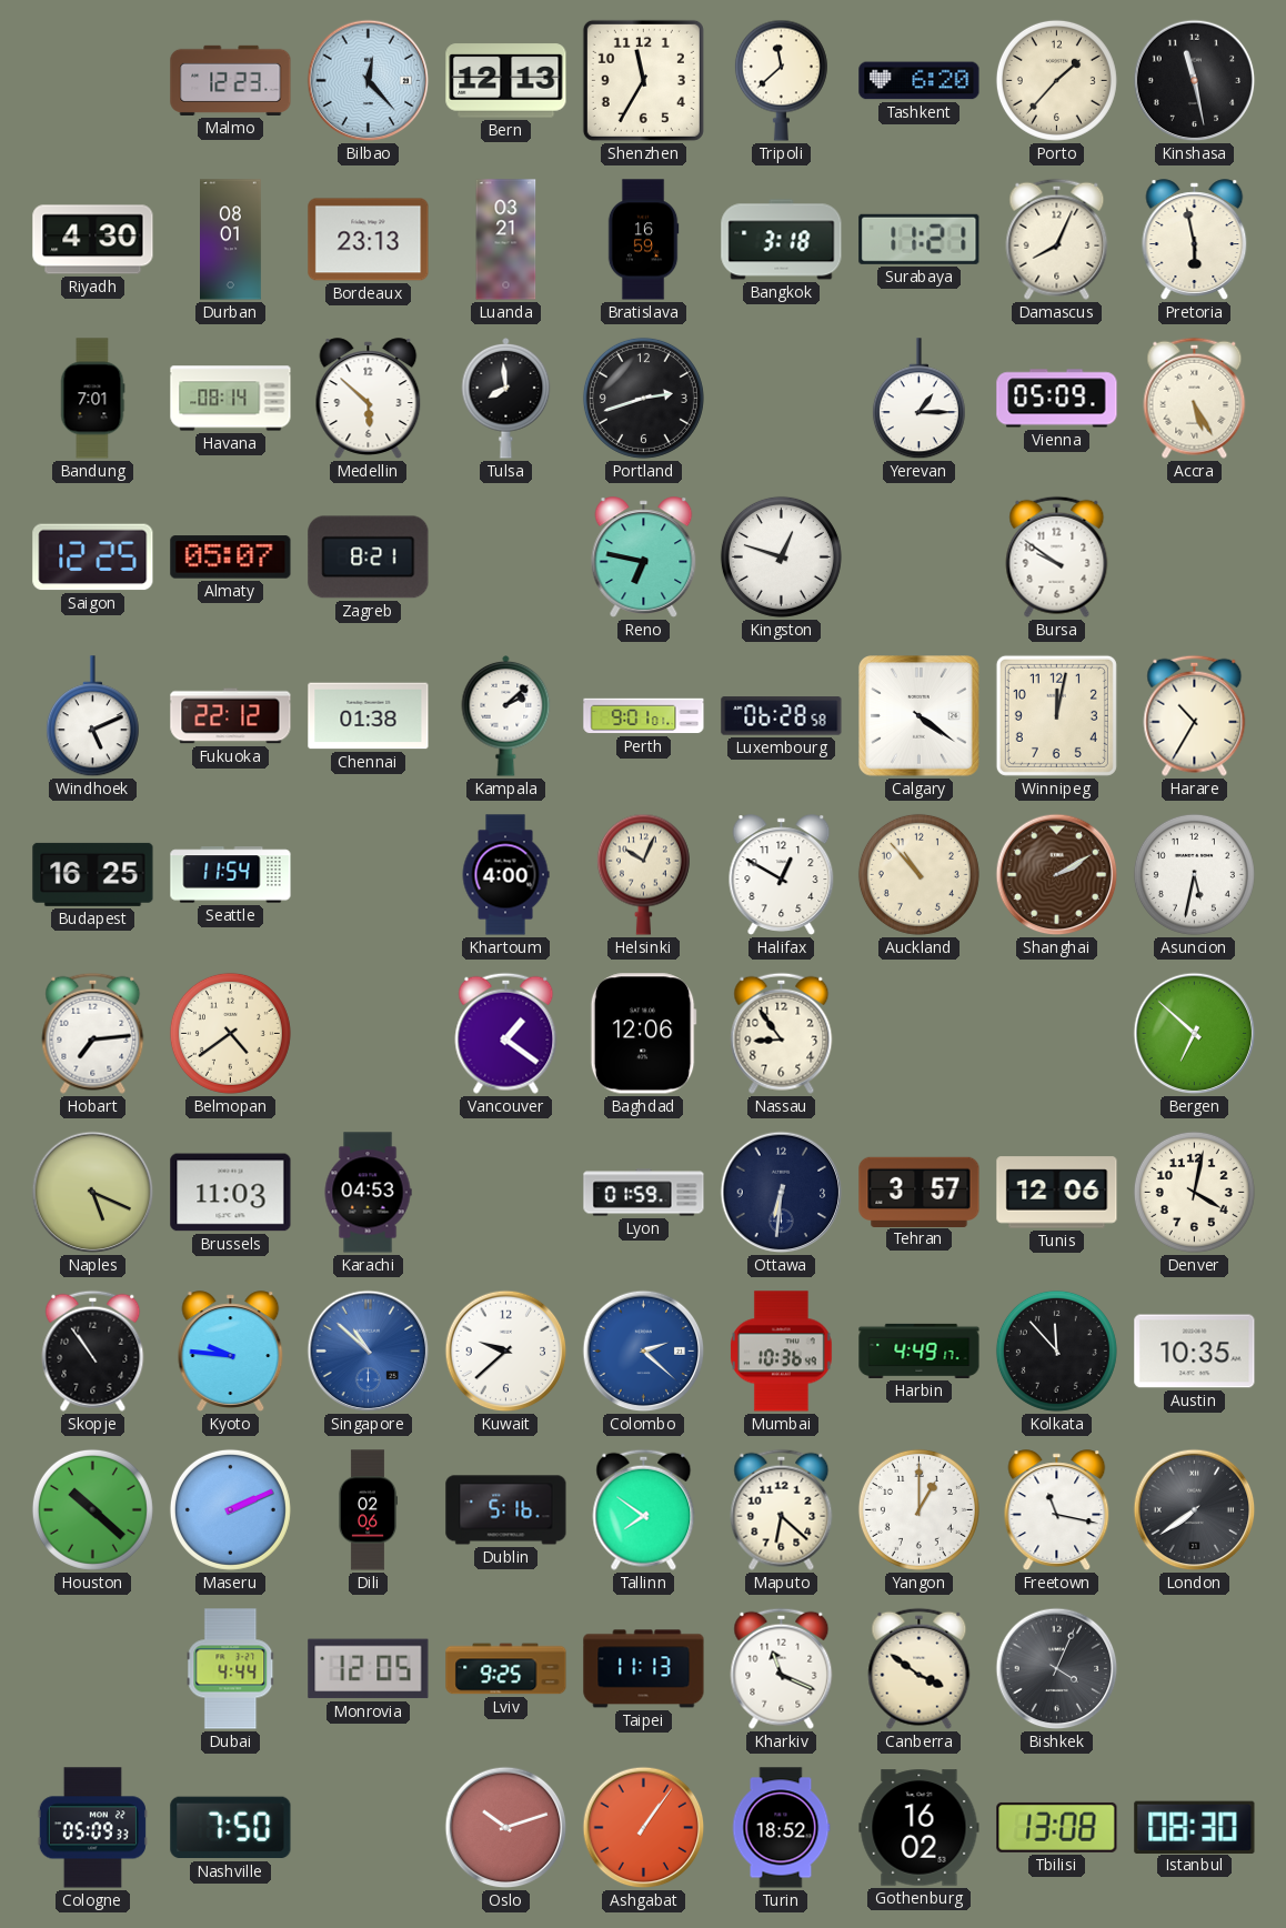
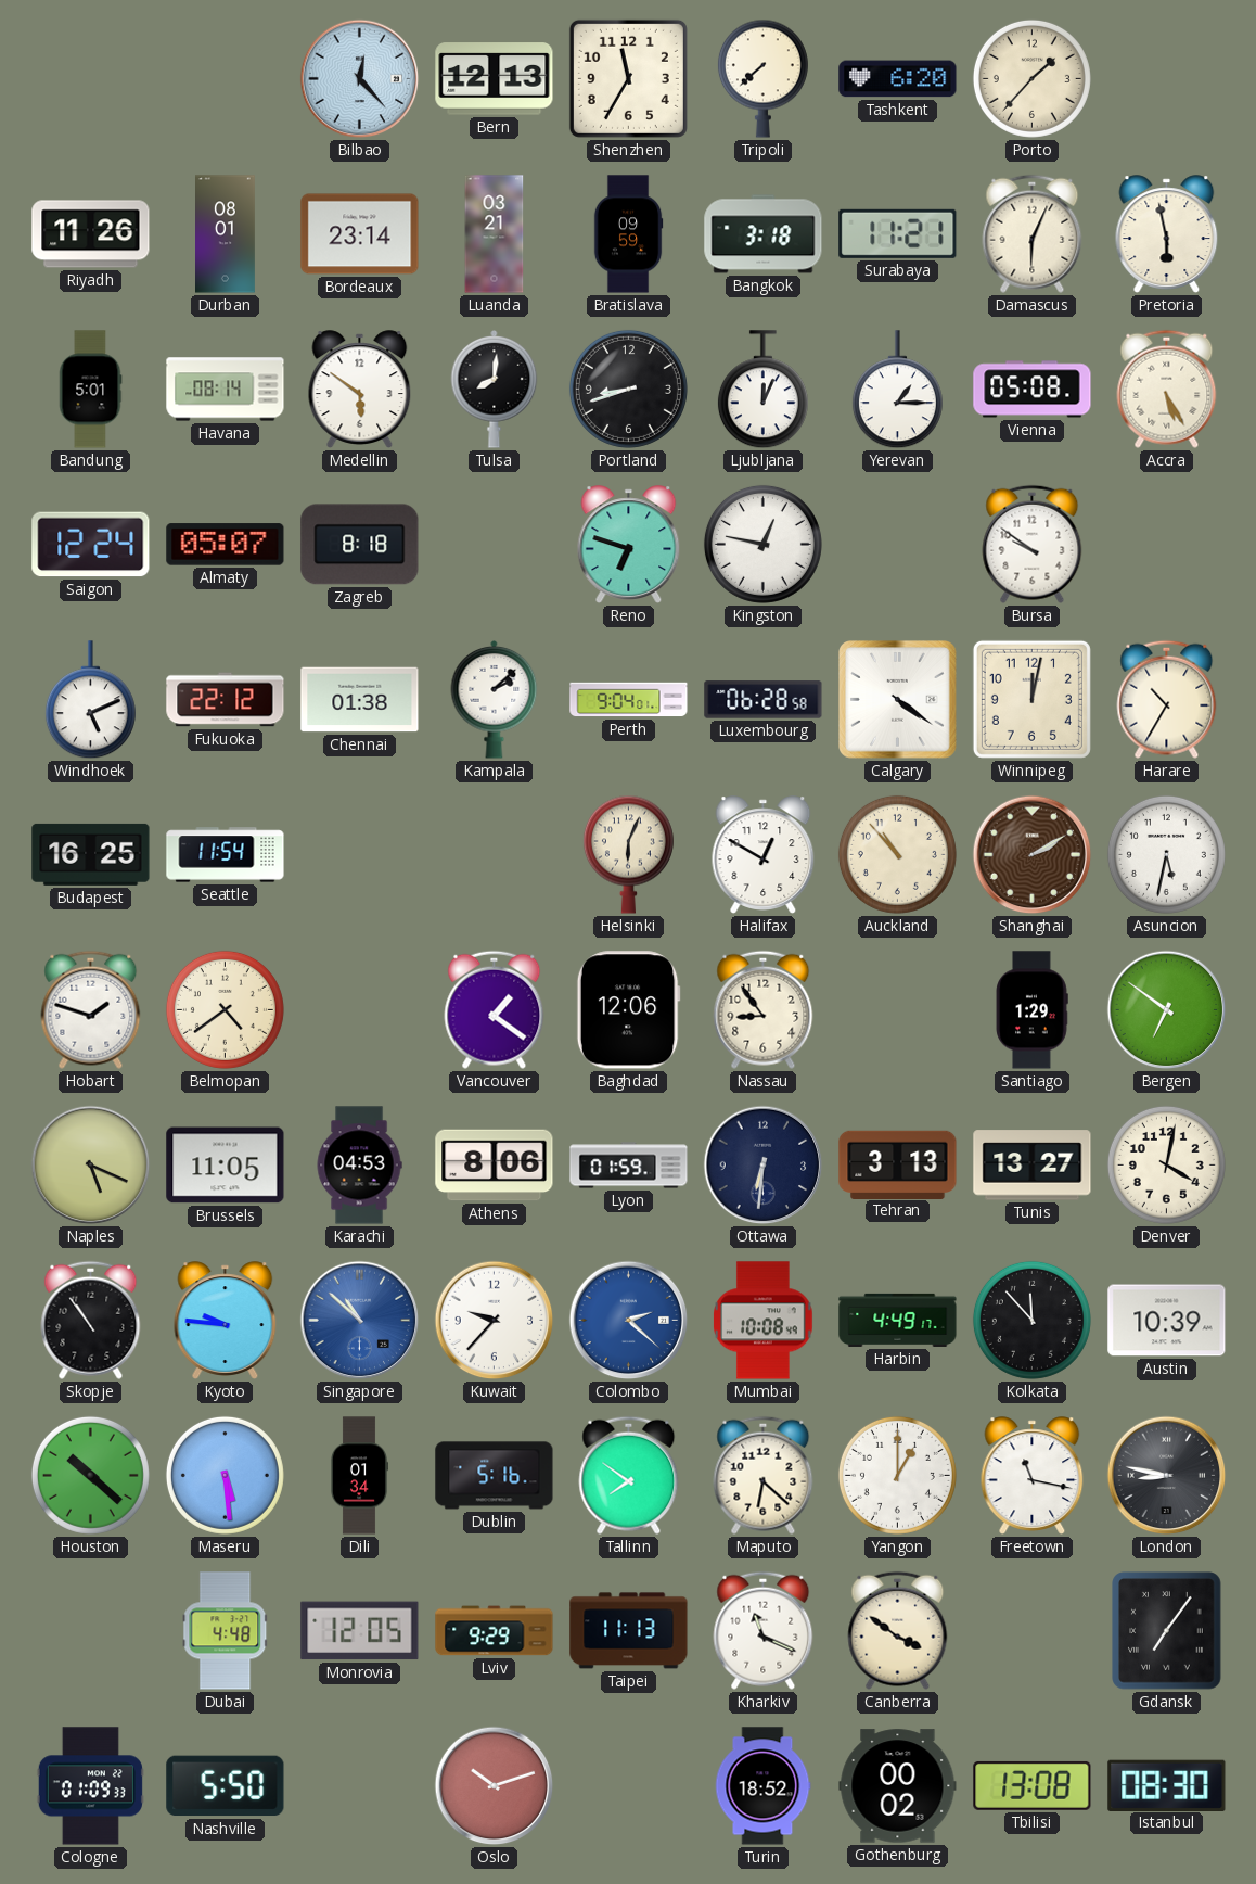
Malmo: 12:23 -> none (231, 80)
Tripoli: 11:38 -> 7:38 (762, 78)
Kinshasa: 11:28 -> none (1195, 81)
Riyadh: 4:30 -> 11:26 (91, 234)
Bordeaux: 23:13 -> 23:14 (360, 234)
Bratislava: 16:59 -> 09:59 (628, 234)
Damascus: 8:04 -> 6:04 (1033, 233)
Bandung: 7:01 -> 5:01 (90, 390)
Medellin: 5:52 -> 5:51 (360, 390)
Tulsa: 7:59 -> 8:01 (495, 390)
Portland: 2:42 -> 8:42 (628, 389)
Ljubljana: none -> 12:04 (762, 390)
Vienna: 05:09 -> 05:08 (1033, 390)
Saigon: 12:25 -> 12:24 (91, 545)
Zagreb: 8:21 -> 8:18 (360, 545)
Reno: 6:47 -> 6:48 (629, 545)
Kingston: 12:48 -> 12:47 (762, 544)
Perth: 9:01 -> 9:04 (629, 700)
Khartoum: 4:00 -> none (505, 875)
Helsinki: 10:04 -> 6:04 (628, 854)
Hobart: 7:14 -> 1:48 (91, 1009)
Santiago: none -> 1:29 (1031, 1010)
Bergen: 6:52 -> 6:51 (1167, 1010)
Brussels: 11:03 -> 11:05 (226, 1166)
Athens: none -> 8:06 (495, 1166)
Tehran: 3:57 -> 3:13 (898, 1164)
Tunis: 12:06 -> 13:27 (1033, 1166)
Kuwait: 9:38 -> 9:37 (495, 1321)
Mumbai: 10:36 -> 10:08 (764, 1321)
Austin: 10:35 -> 10:39 (1167, 1321)
Maseru: 2:11 -> 5:29 (225, 1475)
Dili: 02:06 -> 01:34 (358, 1476)
London: 7:39 -> 8:47 (1167, 1476)
Dubai: 4:44 -> 4:48 (226, 1631)
Lviv: 9:25 -> 9:29 (495, 1631)
Bishkek: 4:04 -> none (1057, 1669)
Gdansk: none -> 7:06 (1167, 1631)
Cologne: 05:09 -> 01:09 (90, 1786)
Nashville: 7:50 -> 5:50 (226, 1786)
Ashgabat: 1:06 -> none (644, 1828)
Gothenburg: 16:02 -> 00:02 (898, 1786)
